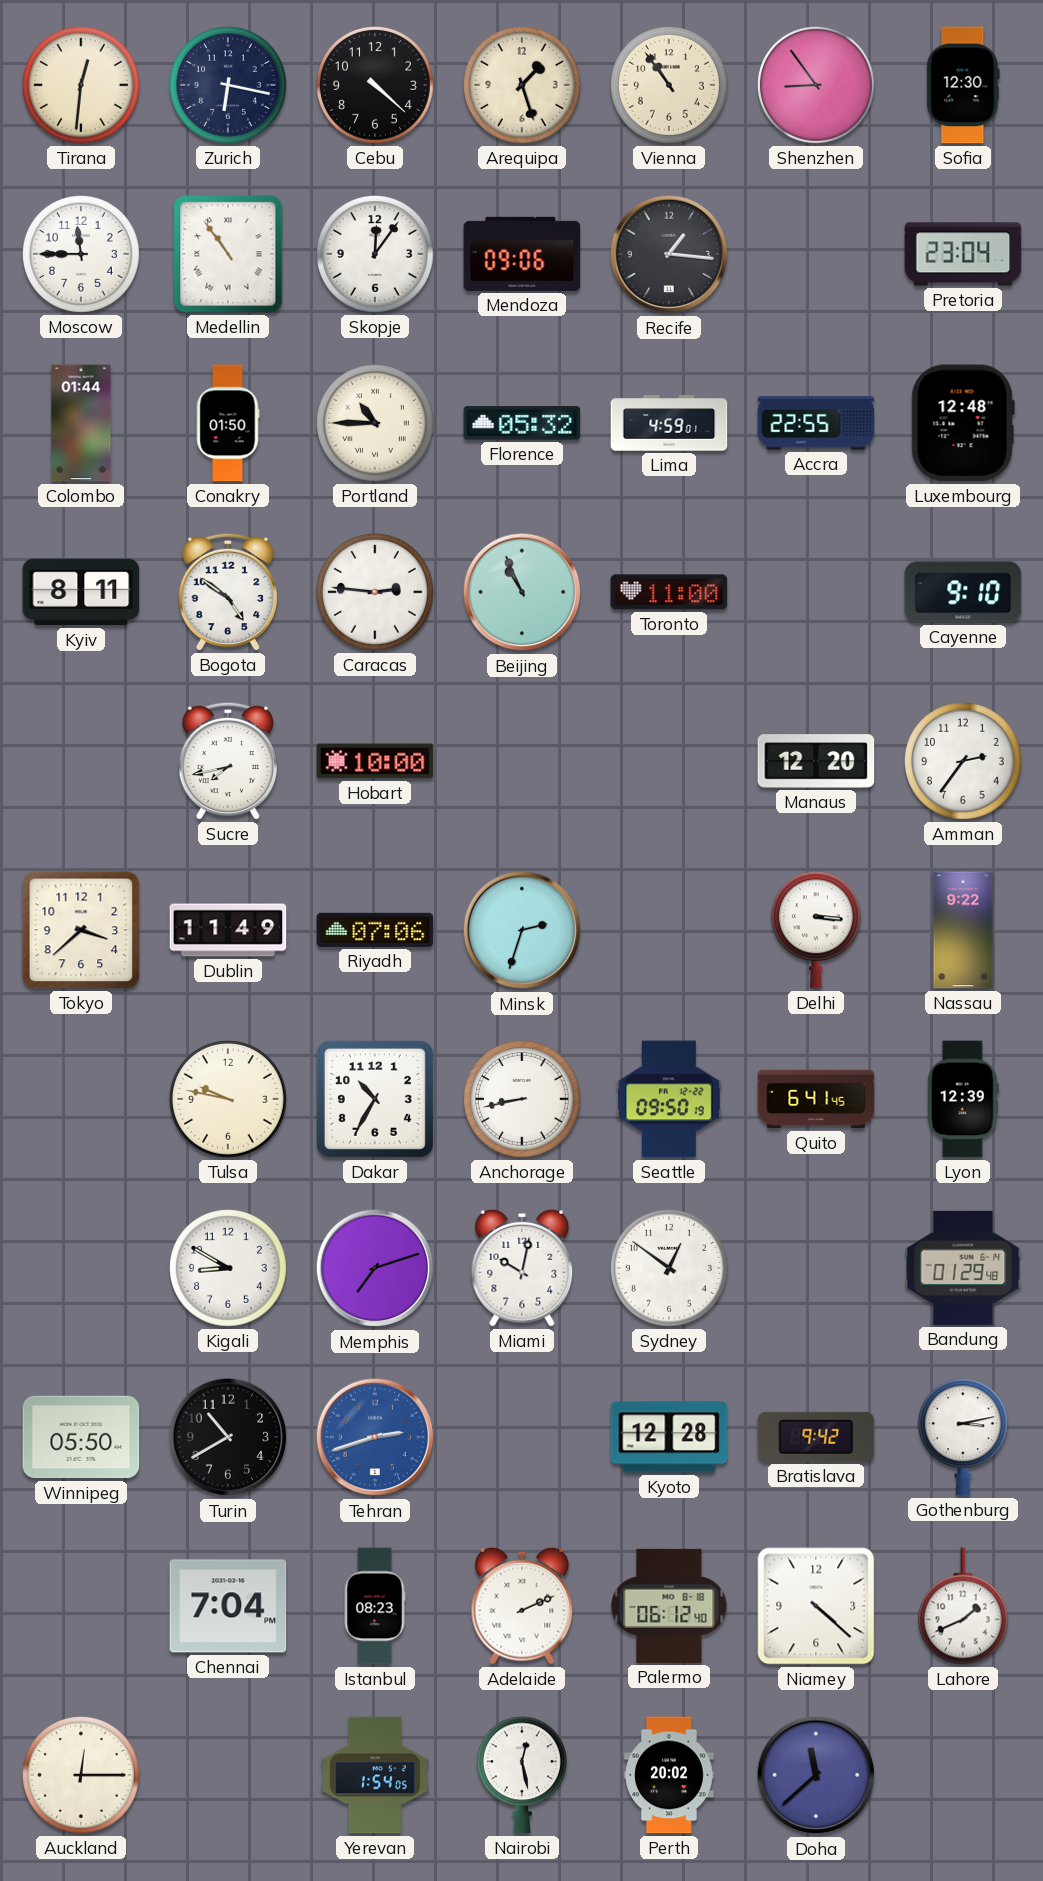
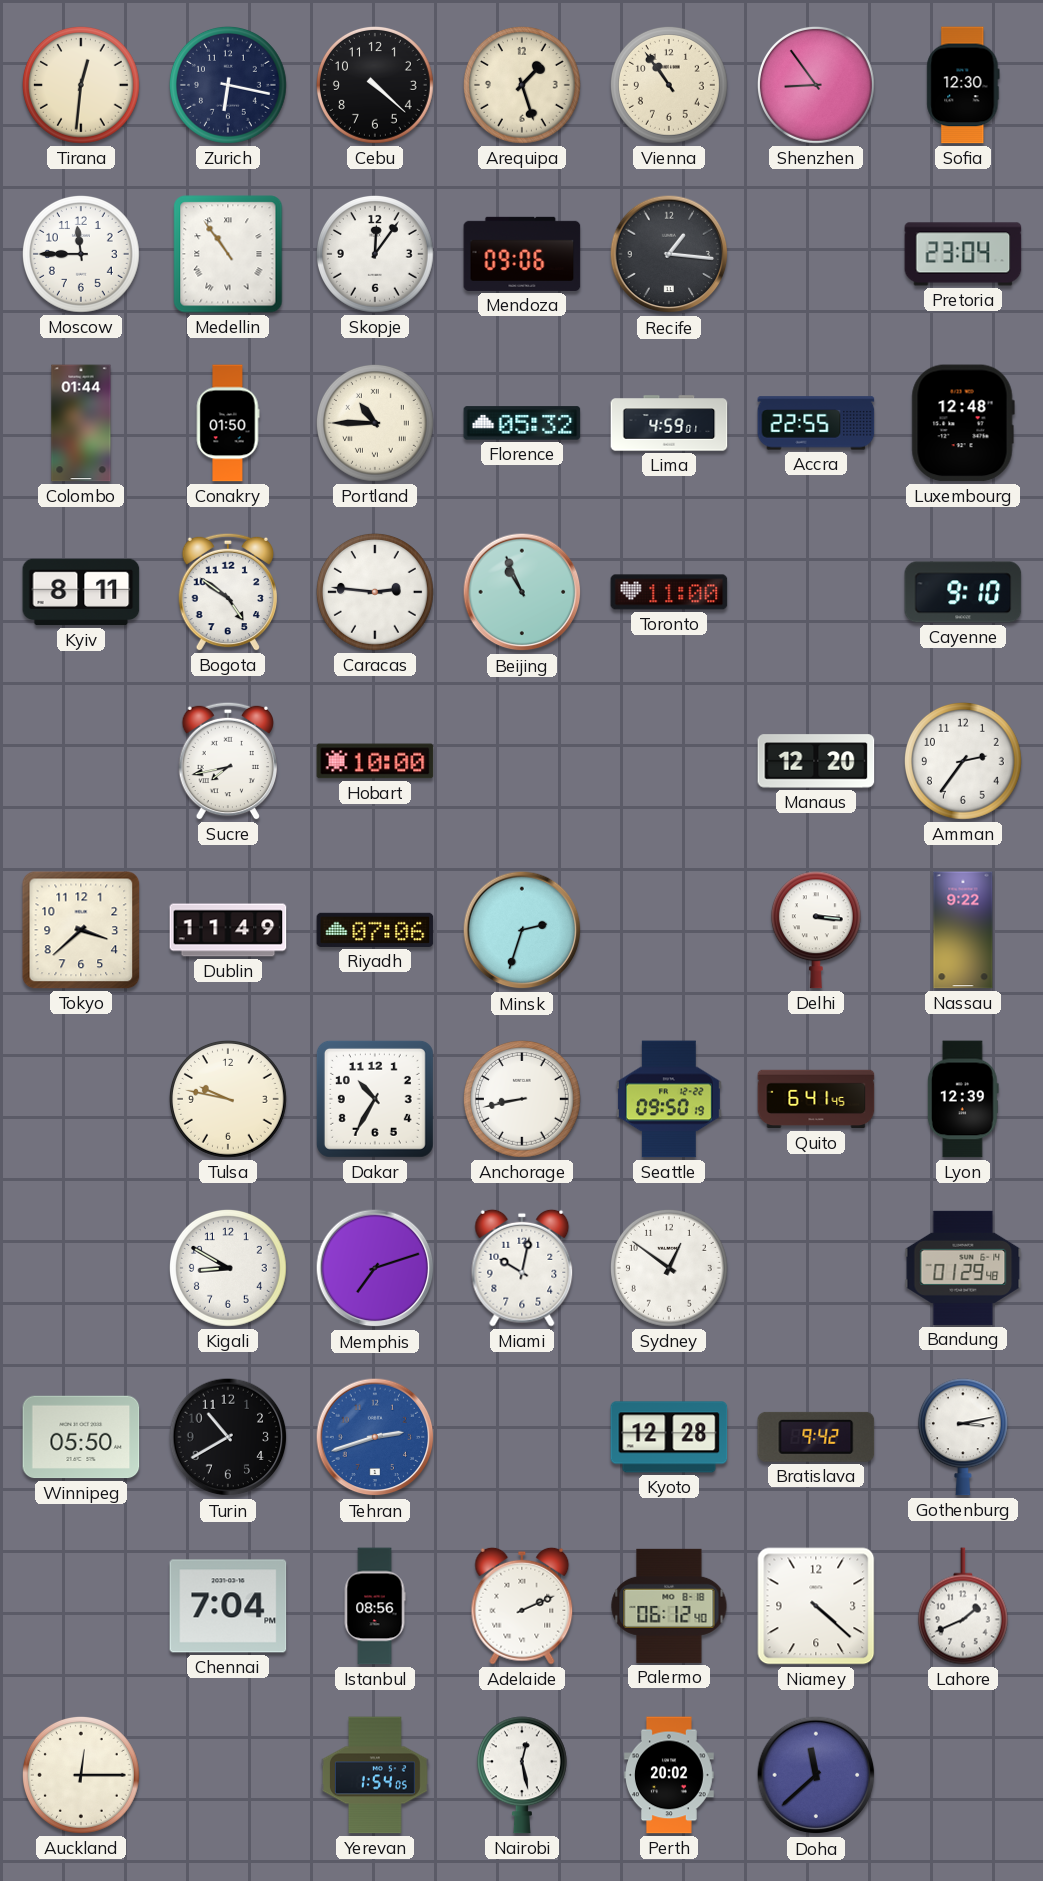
Istanbul: 08:23 -> 08:56 (375, 1606)
